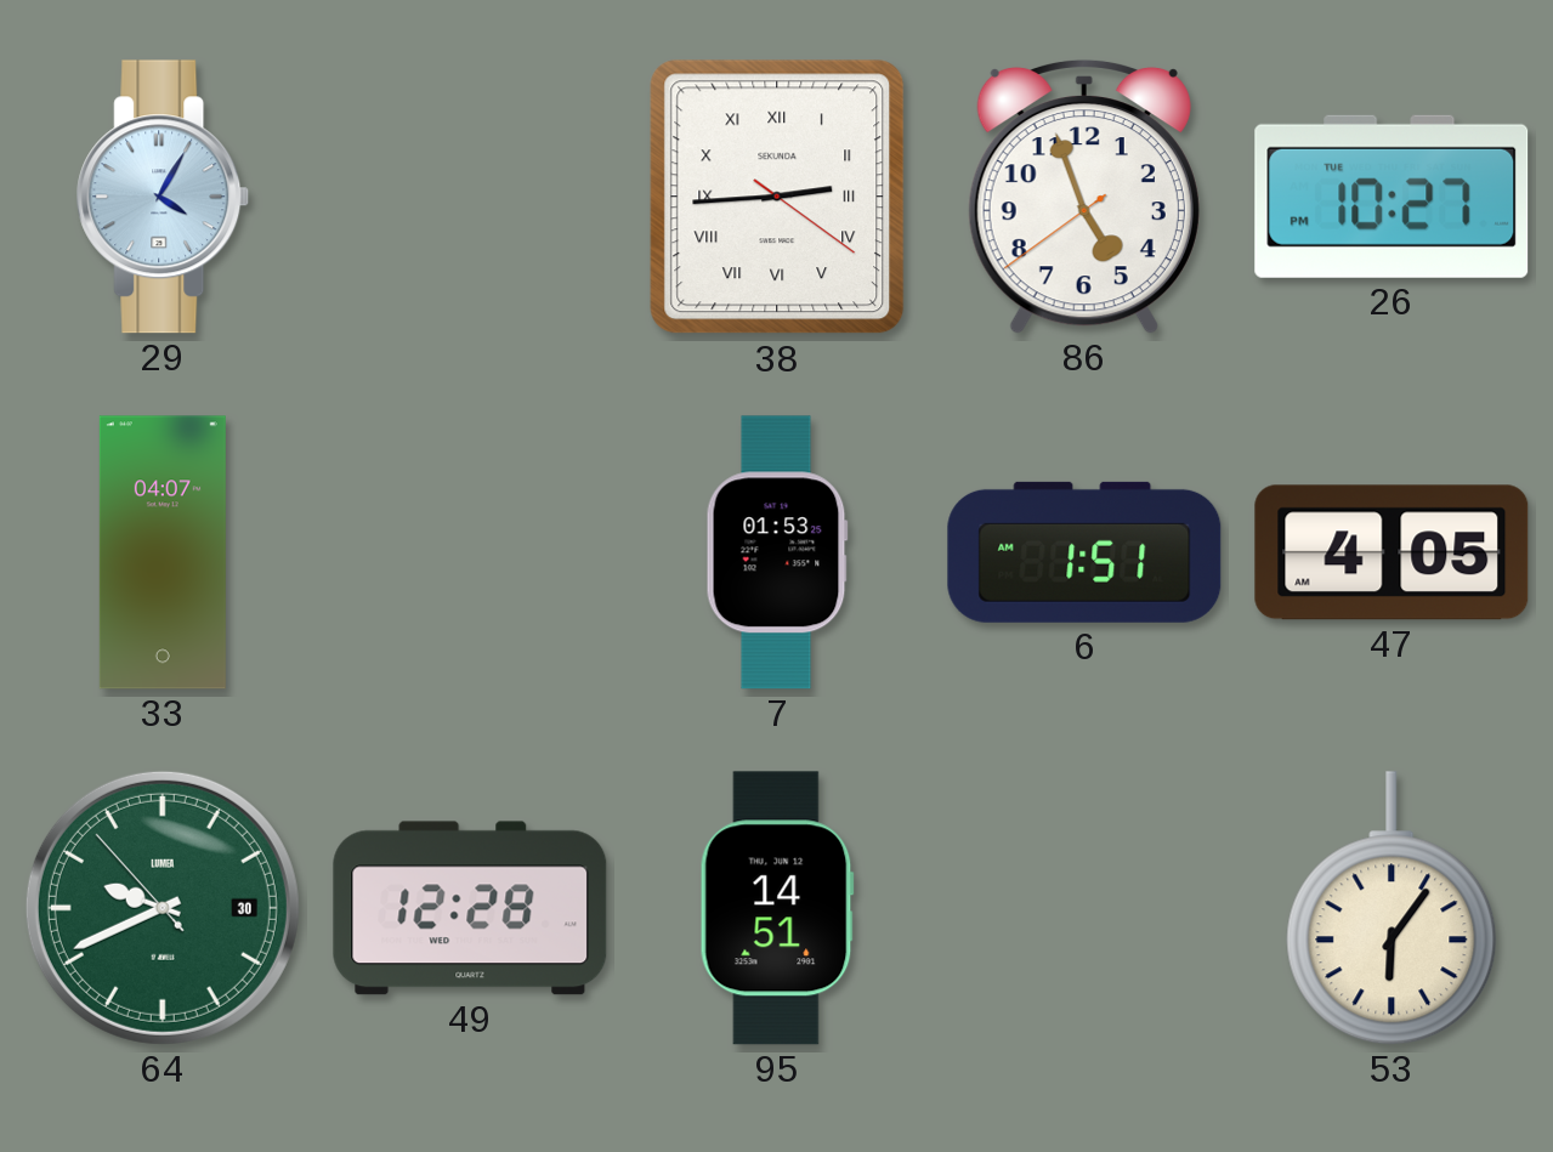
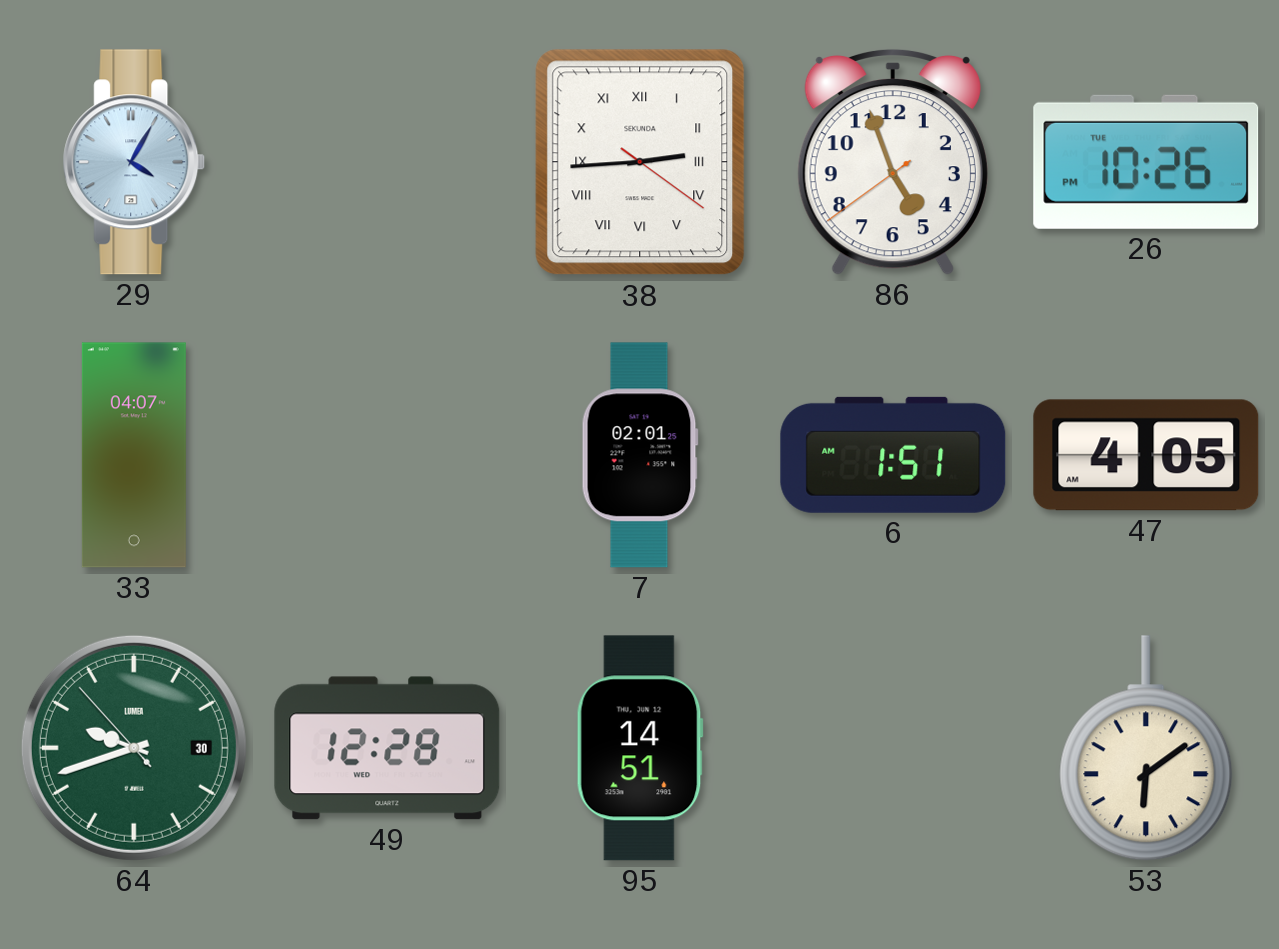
26: 10:27 -> 10:26 (1146, 162)
7: 01:53 -> 02:01 (640, 455)
64: 9:40 -> 9:41 (134, 748)
53: 6:06 -> 6:09 (1146, 748)
